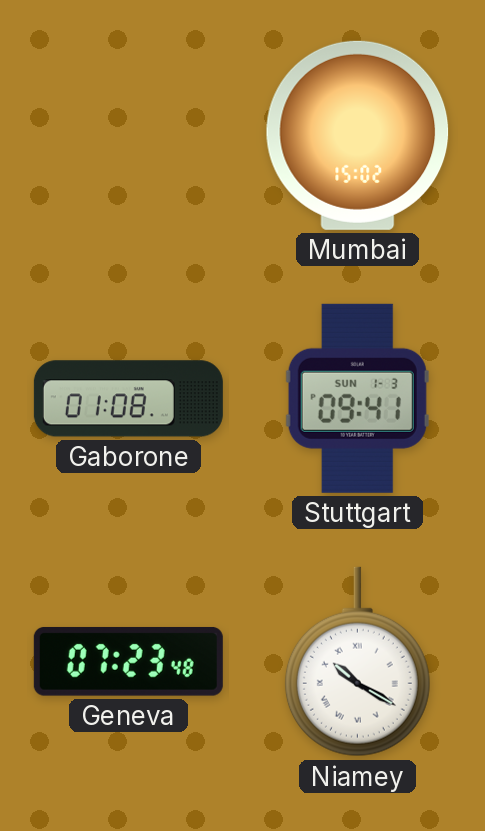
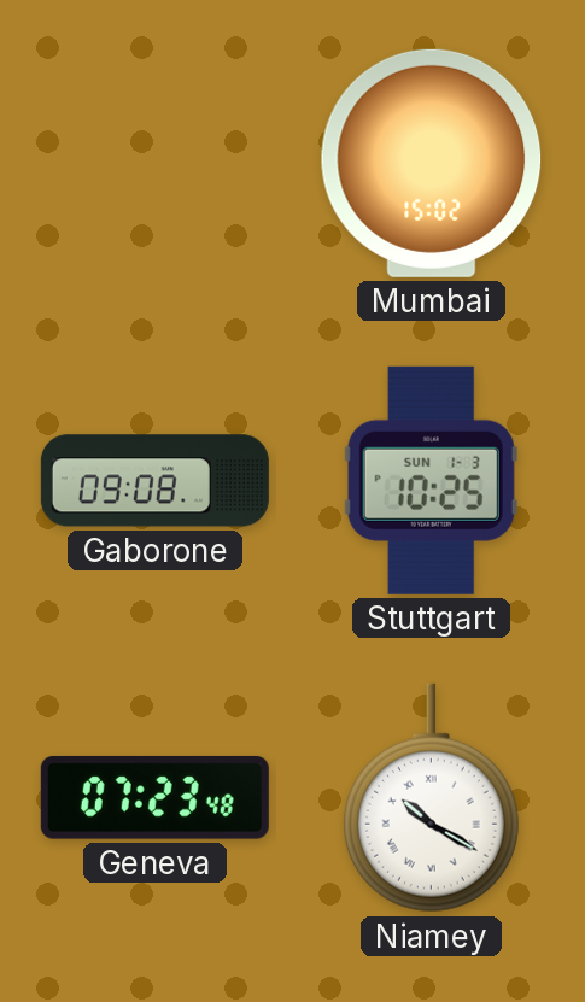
Gaborone: 01:08 -> 09:08 (154, 481)
Stuttgart: 09:41 -> 10:25 (431, 480)
